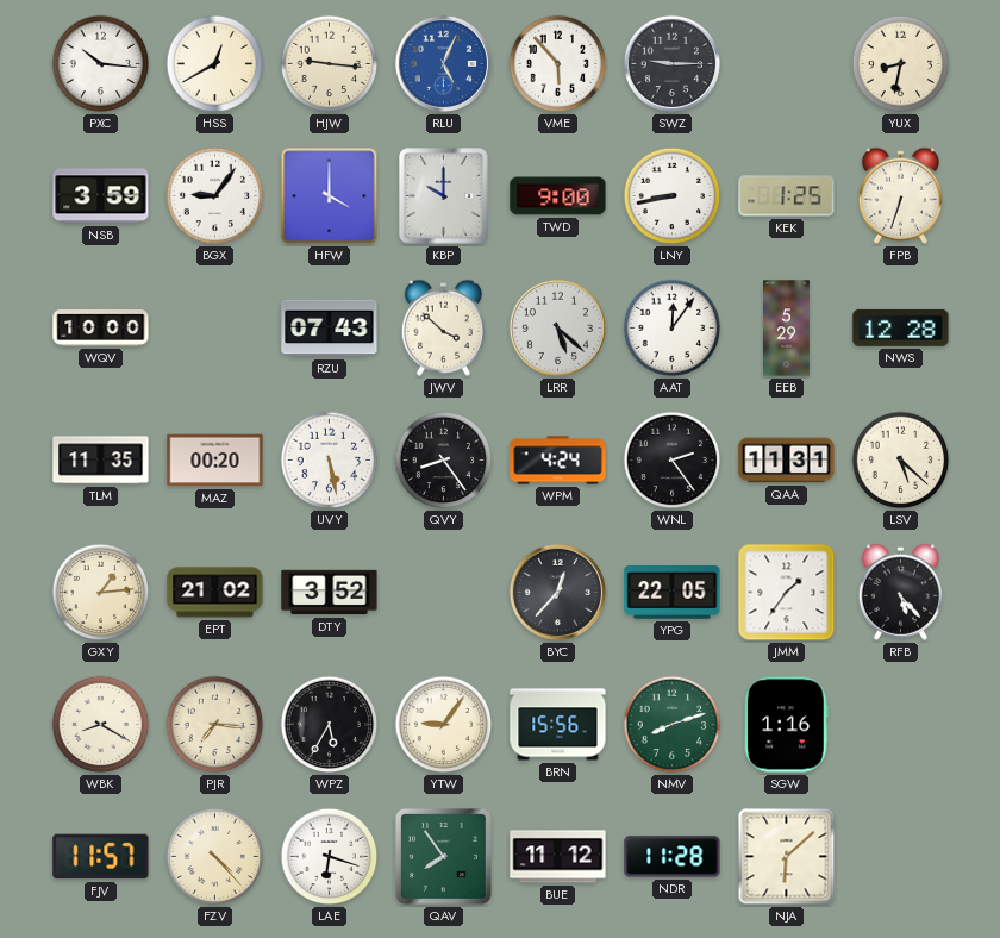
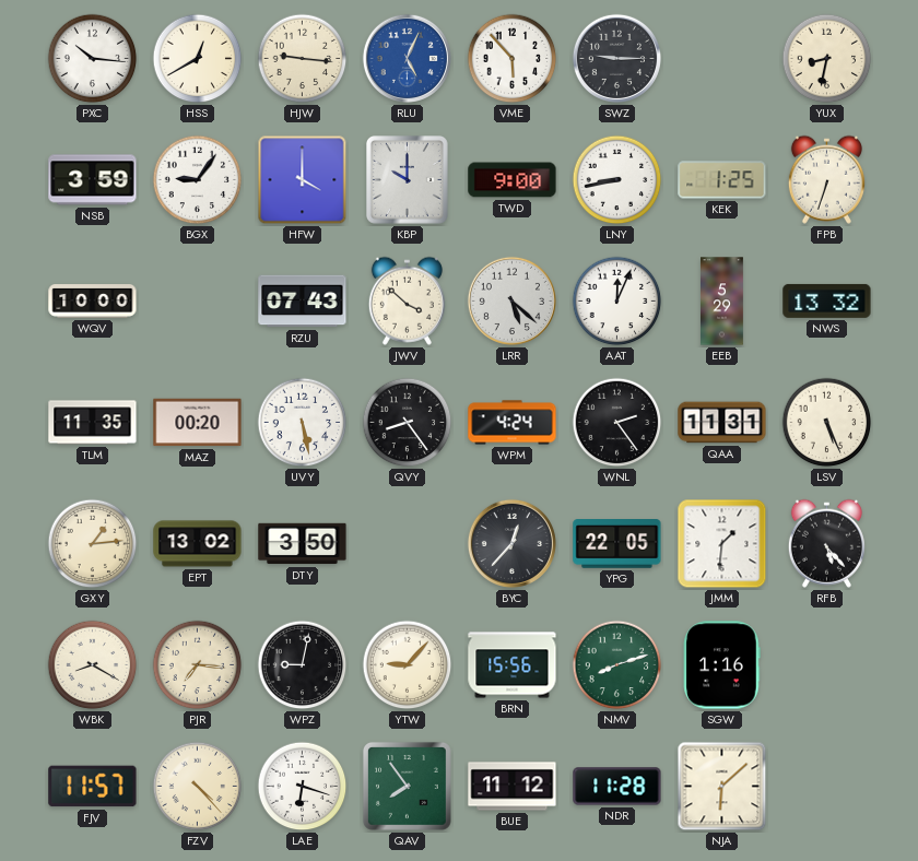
AAT: 12:06 -> 12:04 (617, 302)
NWS: 12:28 -> 13:32 (827, 300)
LSV: 5:22 -> 5:26 (827, 423)
EPT: 21:02 -> 13:02 (198, 544)
DTY: 3:52 -> 3:50 (303, 544)
JMM: 1:36 -> 1:31 (722, 544)
WPZ: 5:35 -> 9:02 (303, 665)
YTW: 9:06 -> 9:07 (408, 665)
